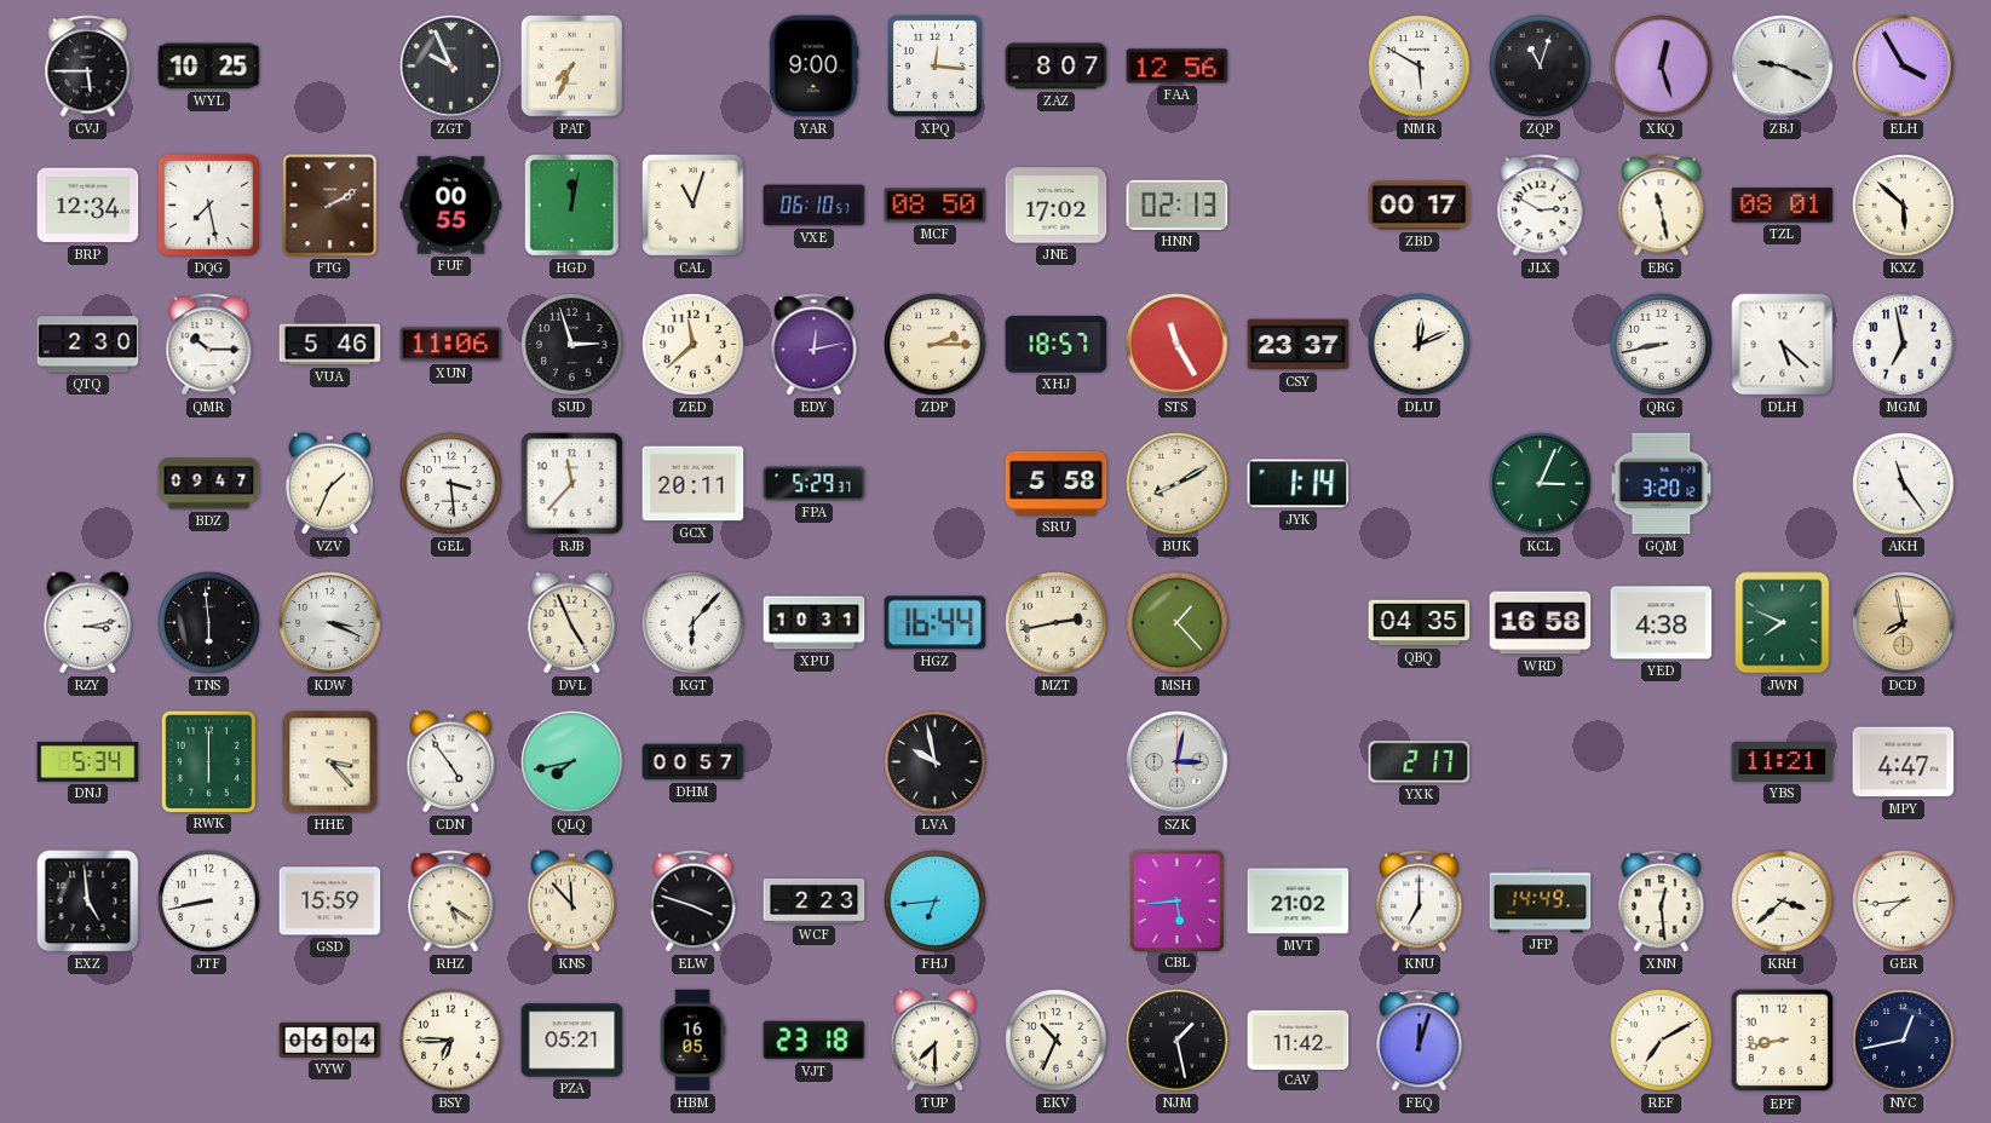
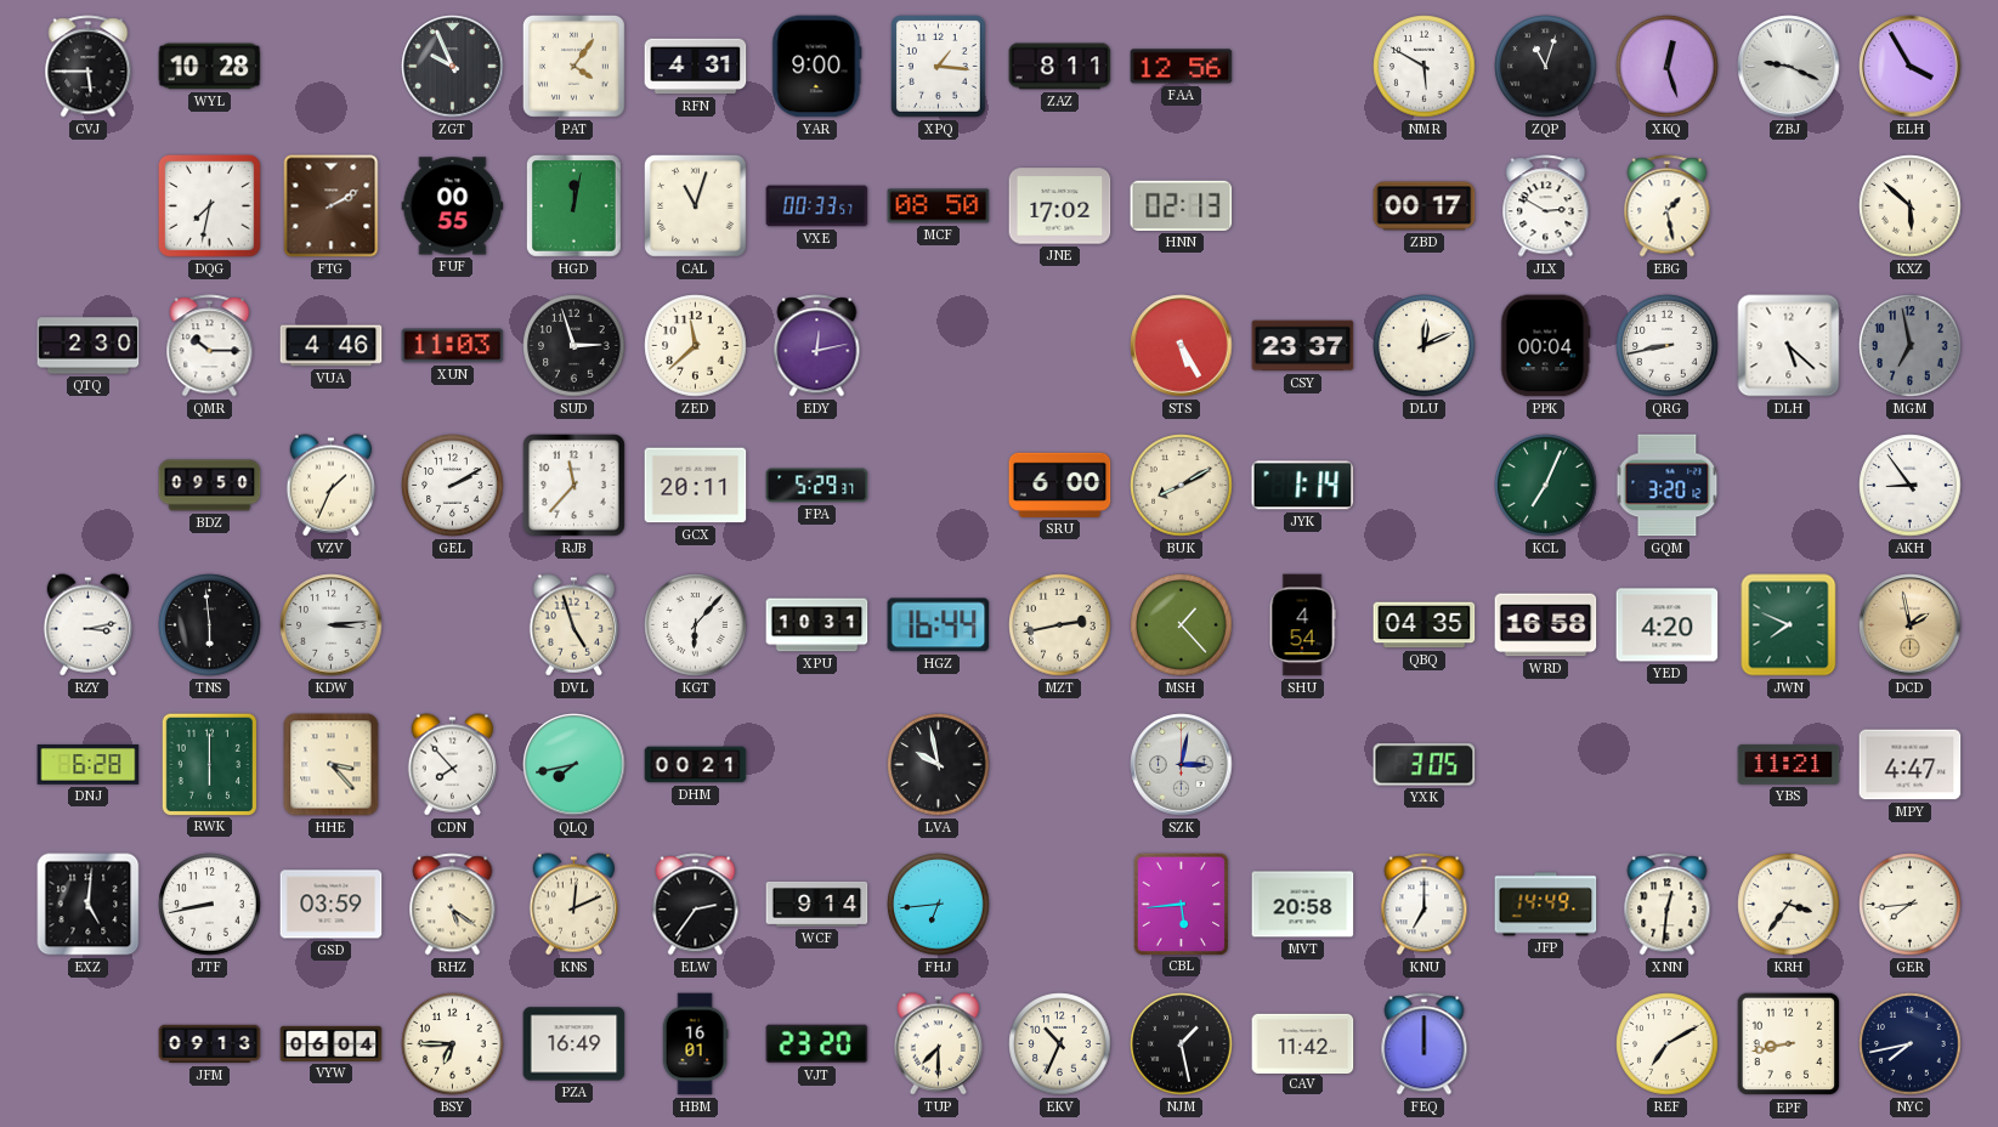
WYL: 10:25 -> 10:28 (210, 67)
PAT: 7:34 -> 4:06 (575, 67)
RFN: none -> 4:31 (696, 67)
XPQ: 12:16 -> 1:16 (939, 67)
ZAZ: 8:07 -> 8:11 (1060, 67)
BRP: 12:34 -> none (88, 206)
DQG: 7:28 -> 7:32 (210, 206)
VXE: 06:10 -> 00:33 (817, 206)
EBG: 11:28 -> 1:28 (1668, 206)
TZL: 08:01 -> none (1783, 206)
VUA: 5:46 -> 4:46 (332, 346)
XUN: 11:06 -> 11:03 (453, 346)
ZDP: 2:15 -> none (936, 345)
XHJ: 18:57 -> none (1057, 345)
STS: 11:25 -> 5:25 (1182, 346)
PPK: none -> 00:04 (1545, 346)
MGM dial: white -> grey (1911, 346)
BDZ: 09:47 -> 09:50 (210, 486)
GEL: 3:29 -> 2:10 (453, 486)
SRU: 5:58 -> 6:00 (1060, 485)
KCL: 3:04 -> 7:04 (1546, 486)
AKH: 11:24 -> 8:54 (1911, 486)
KDW: 3:19 -> 3:14 (332, 625)
DVL: 4:56 -> 4:57 (573, 625)
SHU: none -> 4:54 (1302, 625)
YED: 4:38 -> 4:20 (1668, 625)
DCD: 7:58 -> 1:58 (1911, 625)
DNJ: 5:34 -> 6:28 (89, 765)
CDN: 4:54 -> 7:53 (452, 765)
DHM: 00:57 -> 00:21 (696, 765)
YXK: 2:17 -> 3:05 (1425, 765)
EXZ: 4:59 -> 5:01 (89, 905)
GSD: 15:59 -> 03:59 (332, 905)
KNS: 11:53 -> 12:11 (573, 905)
ELW: 3:48 -> 2:36 (696, 905)
WCF: 2:23 -> 9:14 (817, 904)
MVT: 21:02 -> 20:58 (1303, 905)
XNN: 12:29 -> 12:31 (1668, 905)
KRH: 3:38 -> 3:36 (1789, 905)
JFM: none -> 09:13 (210, 1044)
PZA: 05:21 -> 16:49 (575, 1044)
HBM: 16:05 -> 16:01 (695, 1044)
VJT: 23:18 -> 23:20 (817, 1044)
FEQ: 12:03 -> 12:00 (1425, 1044)
NYC: 12:43 -> 7:43 (1911, 1044)
